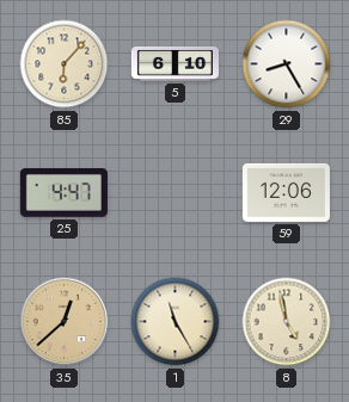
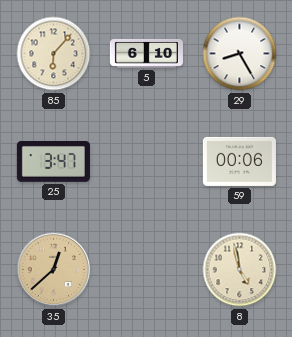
25: 4:47 -> 3:47 (53, 162)
59: 12:06 -> 00:06 (239, 161)
1: 11:25 -> none (176, 322)
